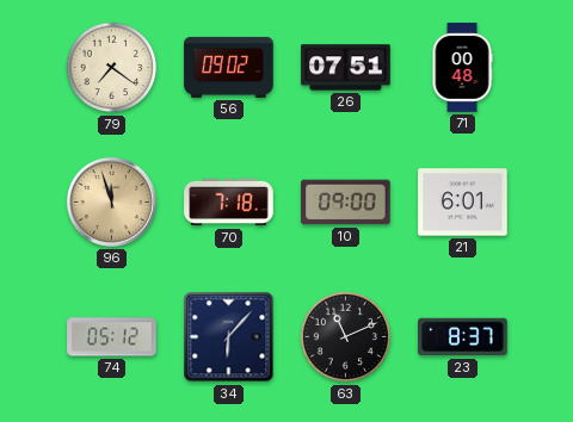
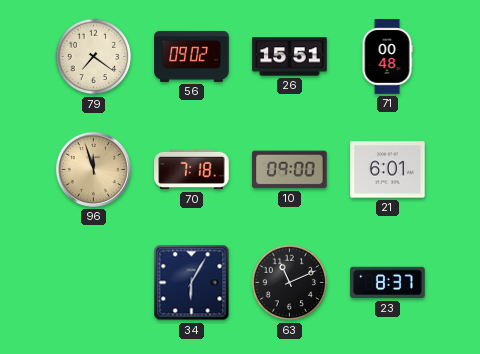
26: 07:51 -> 15:51 (290, 57)
74: 05:12 -> none (112, 337)
34: 6:07 -> 6:05 (192, 283)
